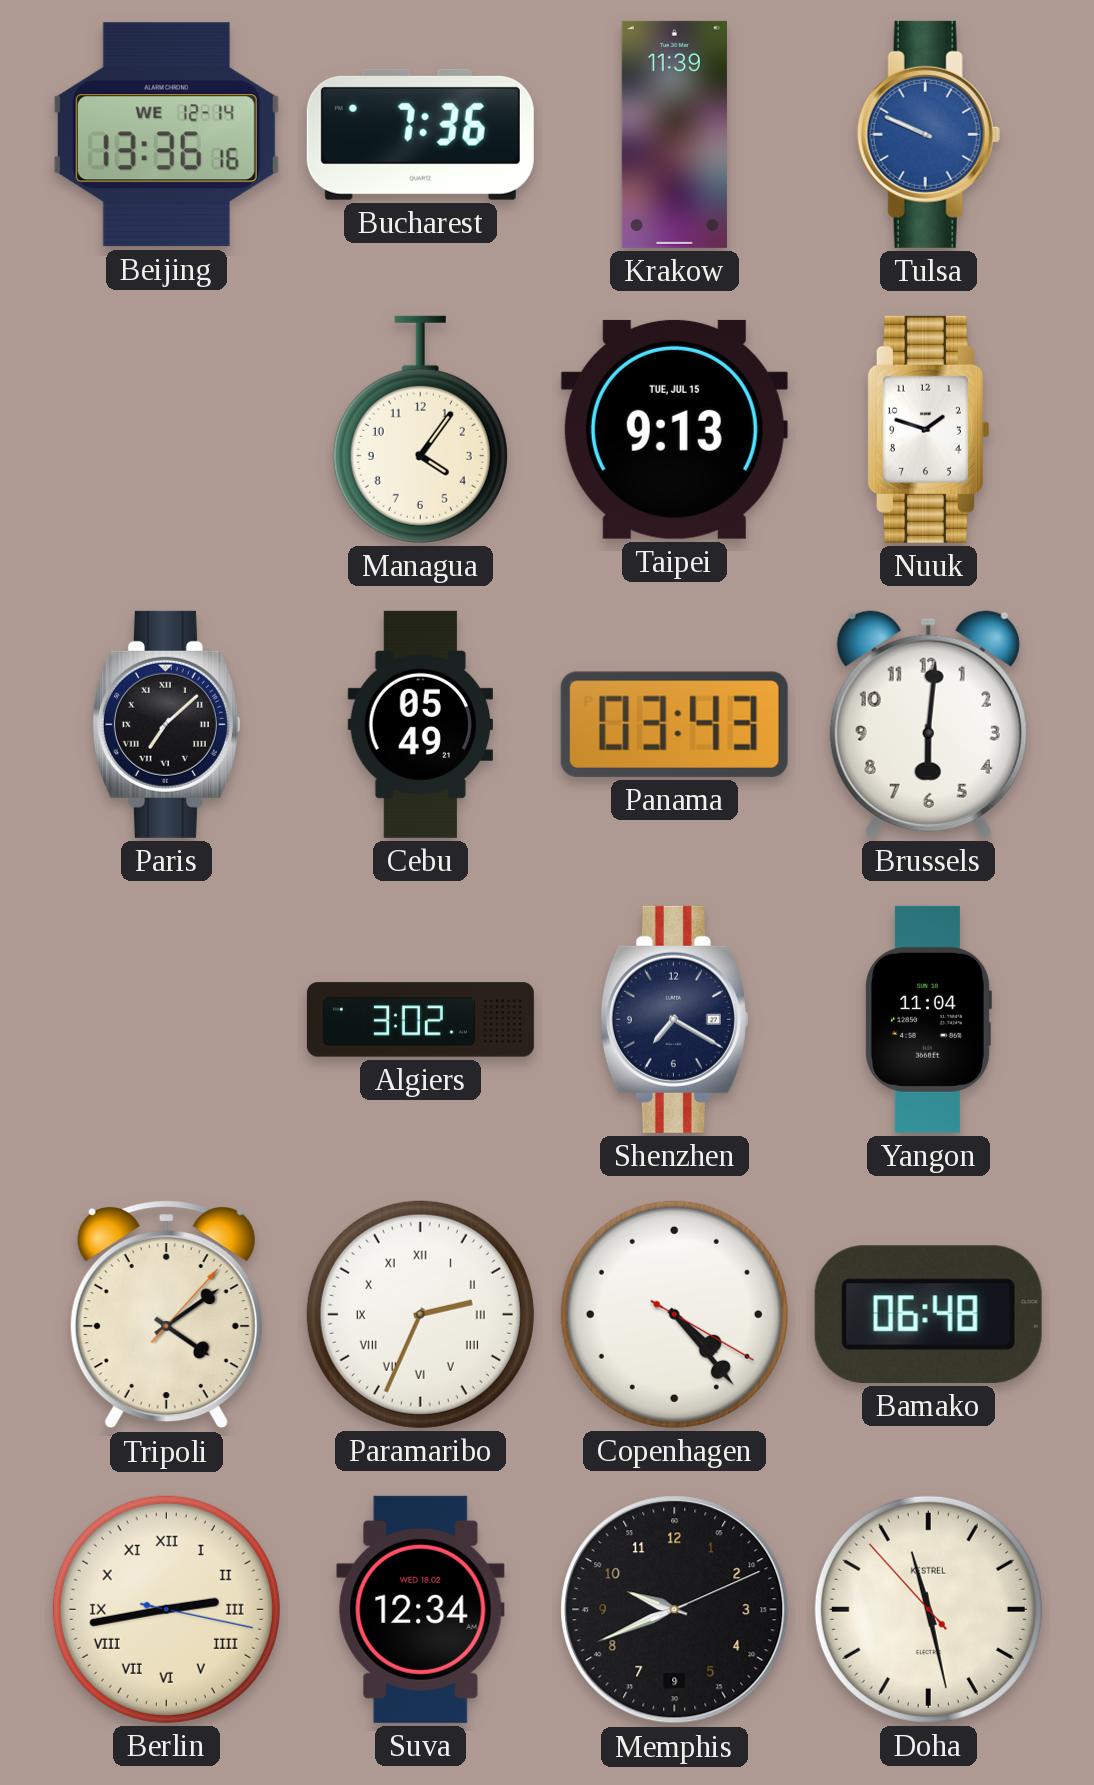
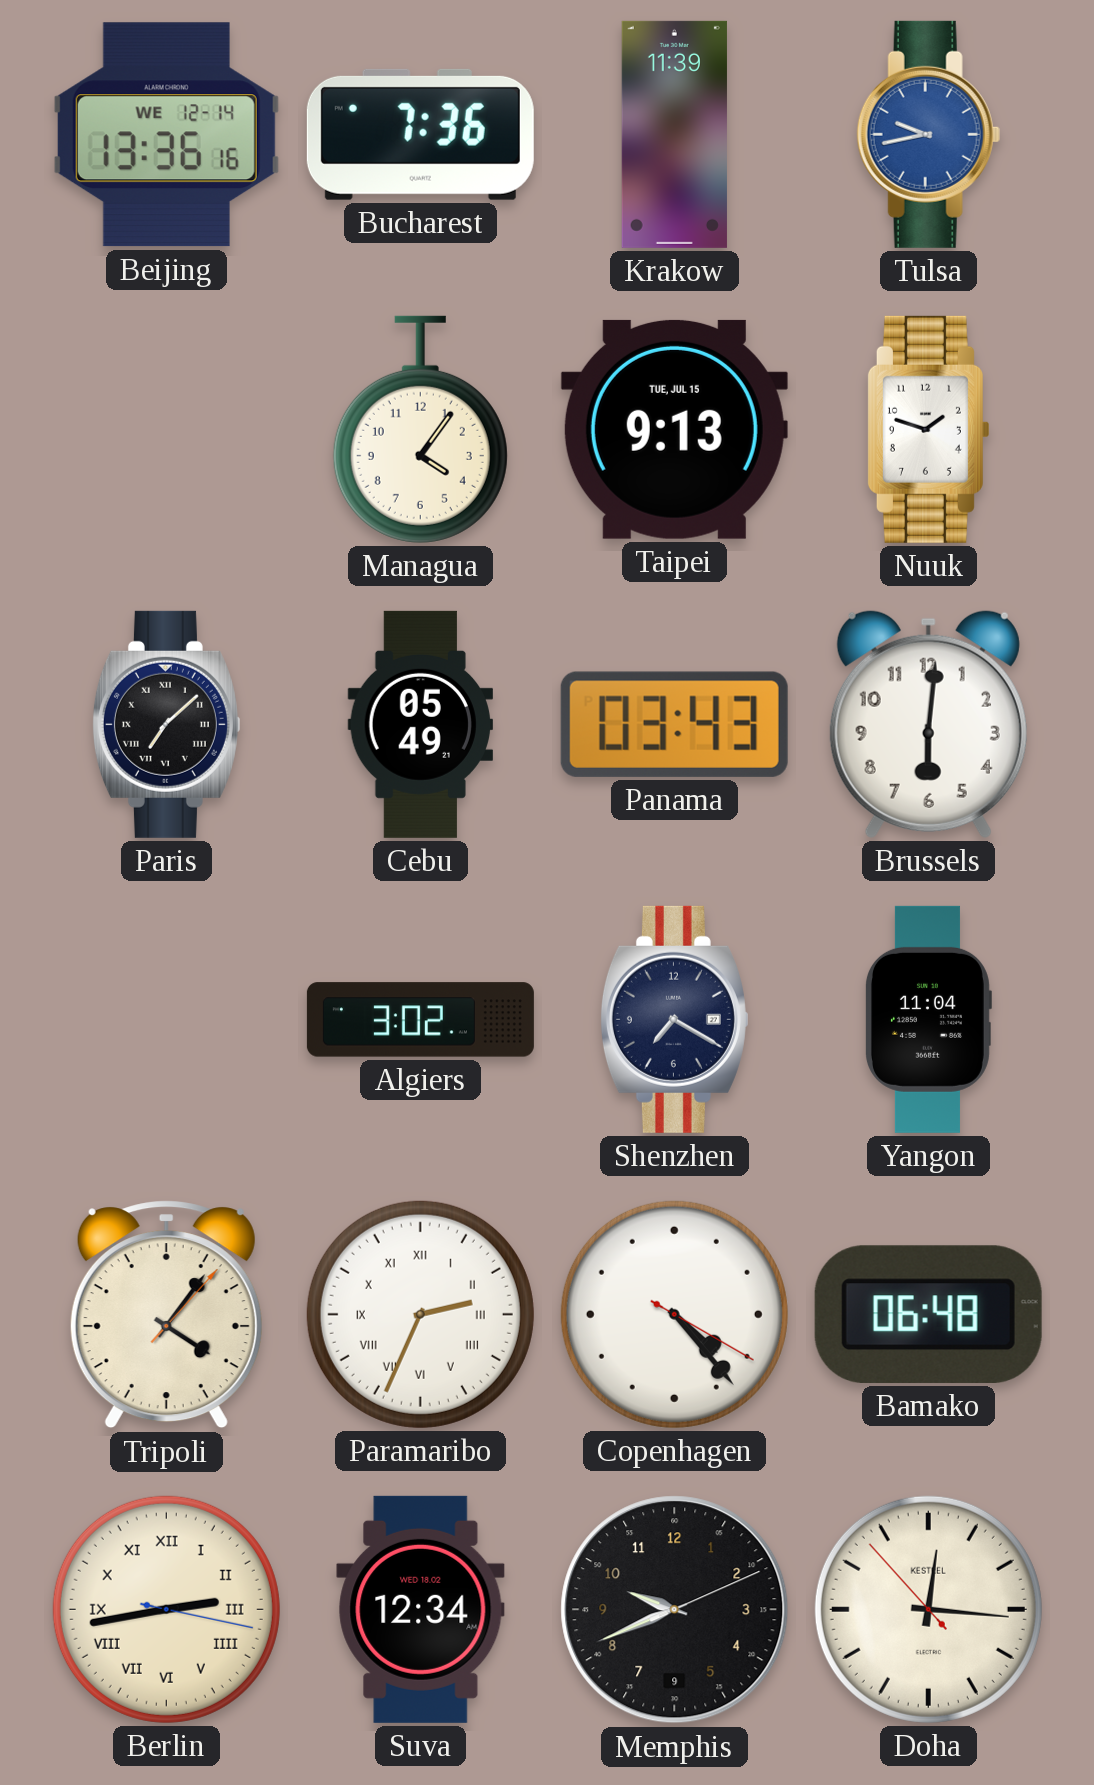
Tulsa: 9:49 -> 9:43 (928, 134)
Tripoli: 4:09 -> 4:06 (166, 1315)
Doha: 11:27 -> 12:15 (928, 1609)
